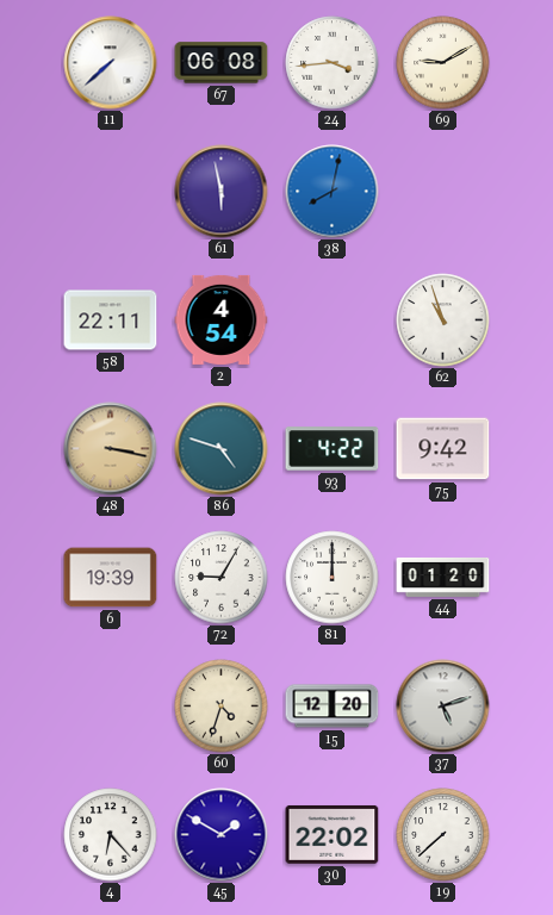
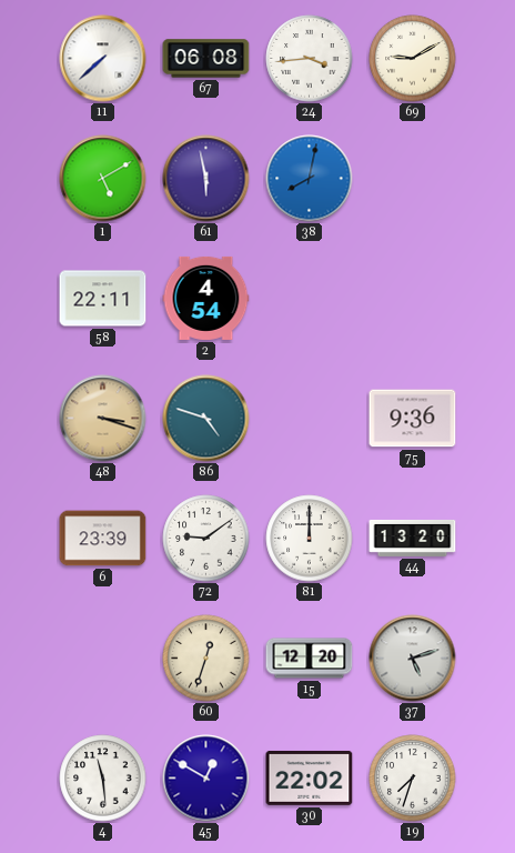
1: none -> 5:10 (103, 179)
62: 10:57 -> none (443, 320)
48: 3:17 -> 3:18 (103, 419)
93: 4:22 -> none (333, 449)
75: 9:42 -> 9:36 (413, 419)
6: 19:39 -> 23:39 (103, 539)
72: 9:05 -> 9:09 (206, 539)
44: 01:20 -> 13:20 (413, 538)
60: 4:33 -> 12:33 (206, 659)
4: 6:23 -> 11:29 (103, 779)
45: 1:50 -> 12:50 (206, 779)
19: 7:38 -> 7:33 (413, 779)
